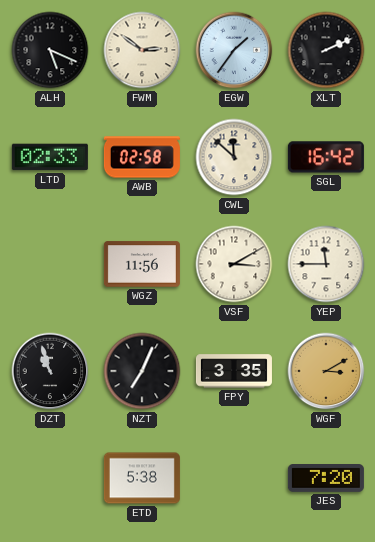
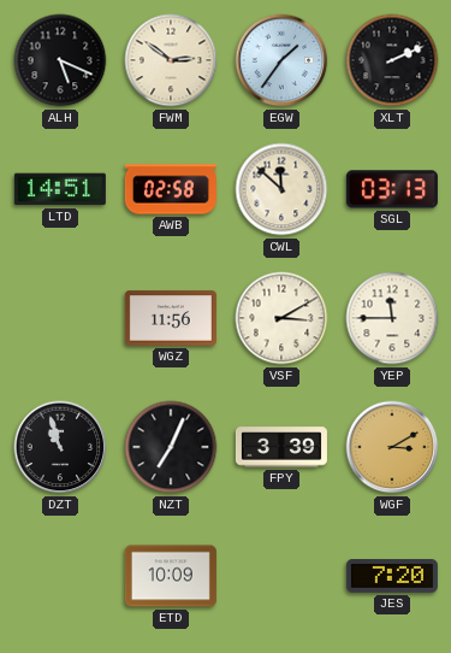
LTD: 02:33 -> 14:51 (60, 189)
SGL: 16:42 -> 03:13 (392, 189)
FPY: 3:35 -> 3:39 (281, 447)
ETD: 5:38 -> 10:09 (171, 576)
